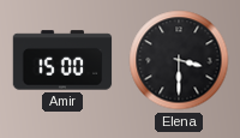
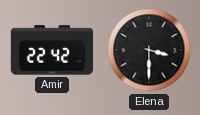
Amir: 15:00 -> 22:42 (52, 50)
